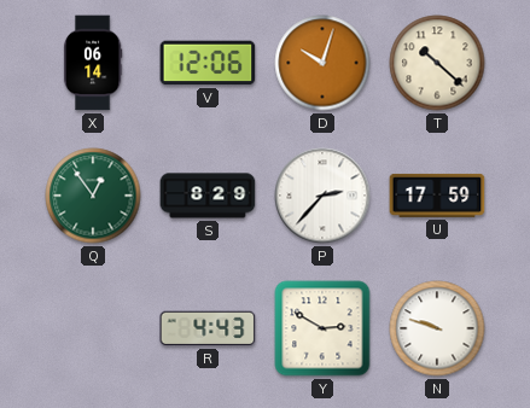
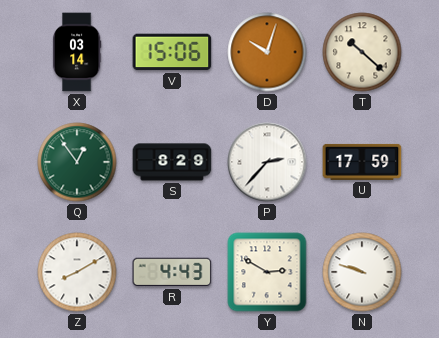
X: 06:14 -> 03:14 (77, 52)
V: 12:06 -> 15:06 (172, 52)
Z: none -> 8:10 (77, 272)
